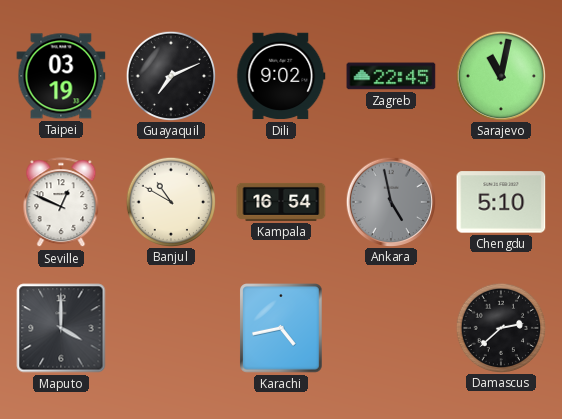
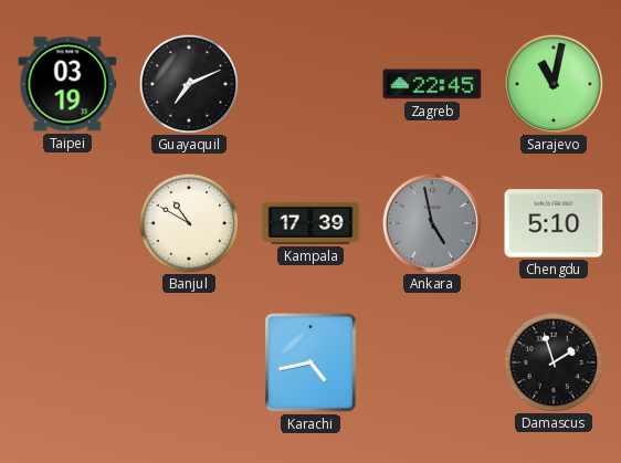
Dili: 9:02 -> none (281, 76)
Seville: 12:49 -> none (61, 203)
Kampala: 16:54 -> 17:39 (310, 223)
Maputo: 4:00 -> none (61, 328)
Damascus: 2:38 -> 1:57 (552, 361)
